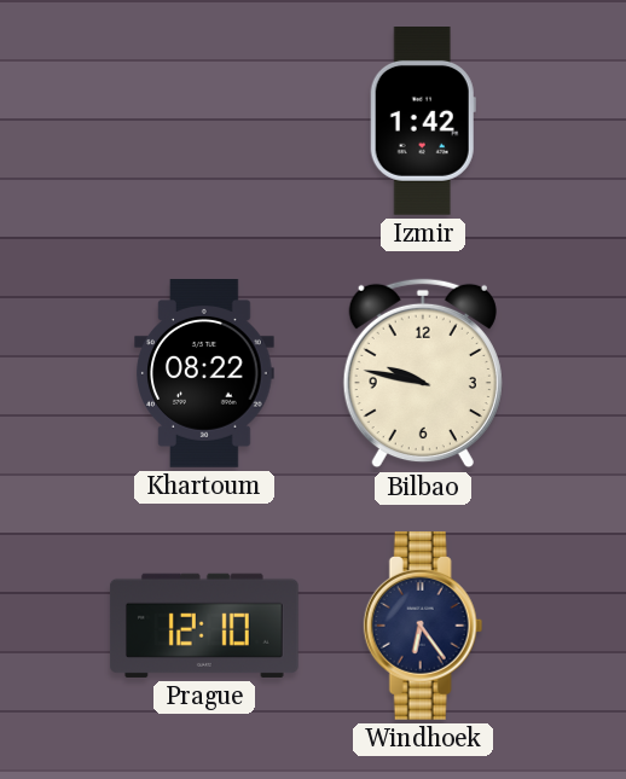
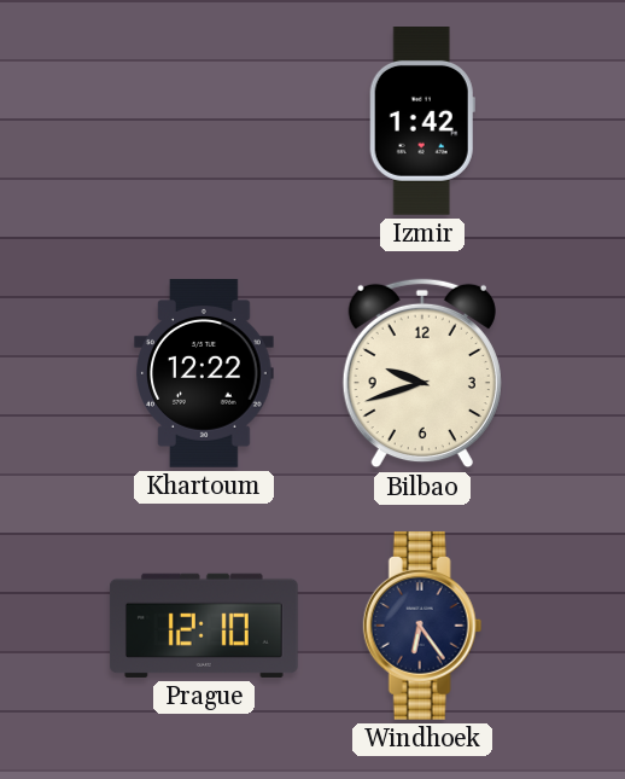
Khartoum: 08:22 -> 12:22 (204, 374)
Bilbao: 9:47 -> 9:42 (422, 373)
